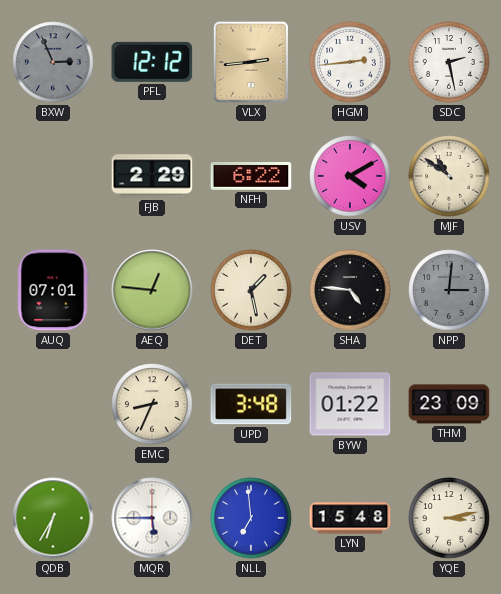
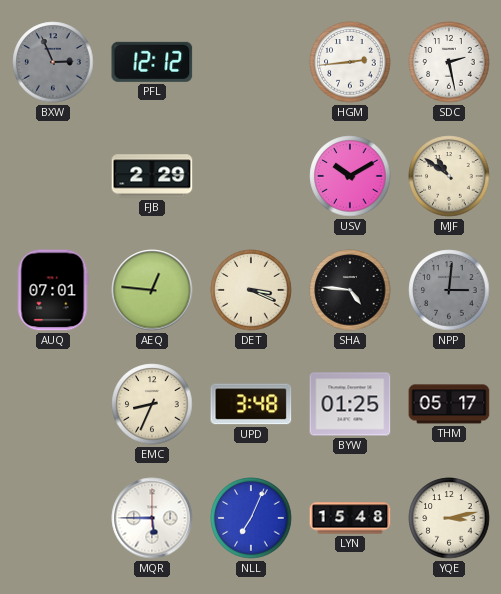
VLX: 2:44 -> none (251, 62)
NFH: 6:22 -> none (251, 177)
USV: 4:10 -> 10:10 (350, 176)
DET: 1:28 -> 3:19 (251, 290)
BYW: 01:22 -> 01:25 (350, 404)
THM: 23:09 -> 05:17 (449, 404)
QDB: 6:35 -> none (53, 518)
NLL: 6:59 -> 7:04 (251, 518)
